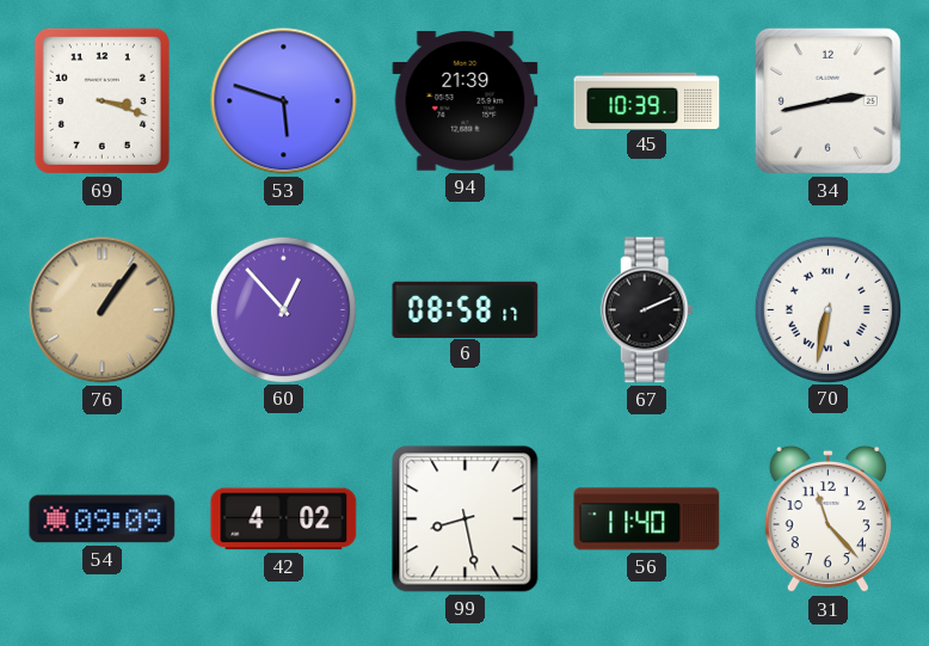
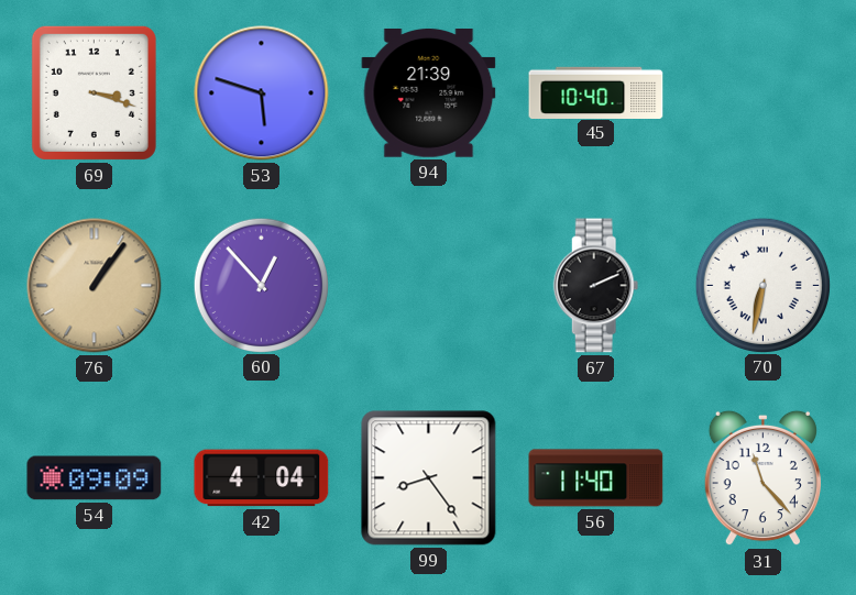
45: 10:39 -> 10:40 (596, 92)
34: 2:43 -> none (828, 100)
6: 08:58 -> none (466, 309)
42: 4:02 -> 4:04 (262, 478)
99: 8:28 -> 8:24 (429, 478)
